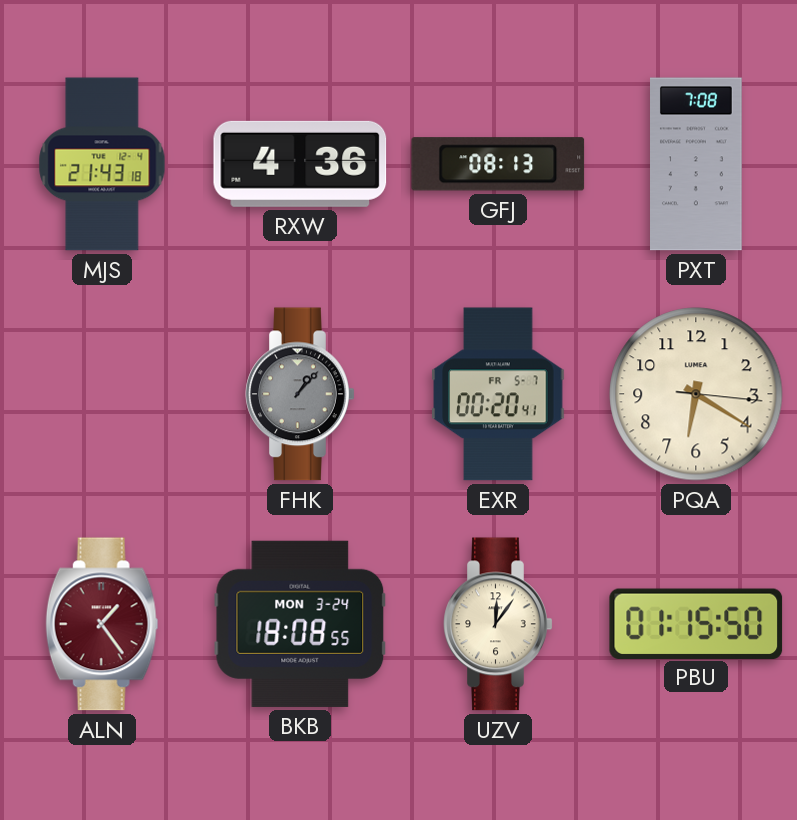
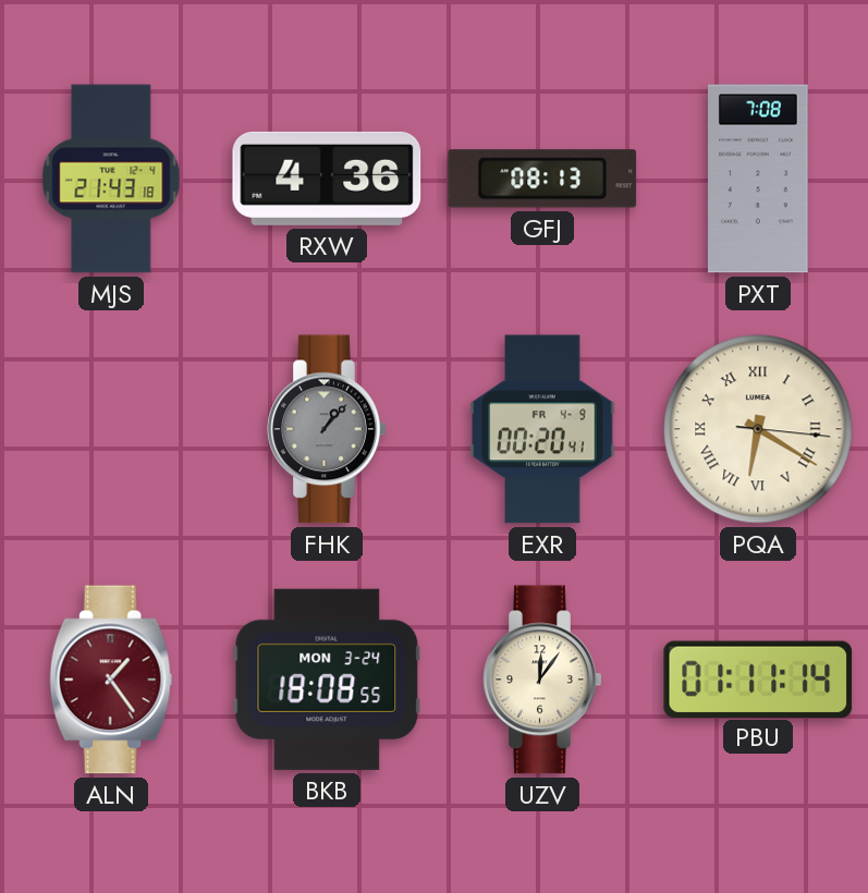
EXR date: FR 5-7 -> FR 4-9 (542, 429)
PQA numerals: Arabic -> Roman (758, 429)
PBU: 01:15 -> 01:11 (758, 678)
